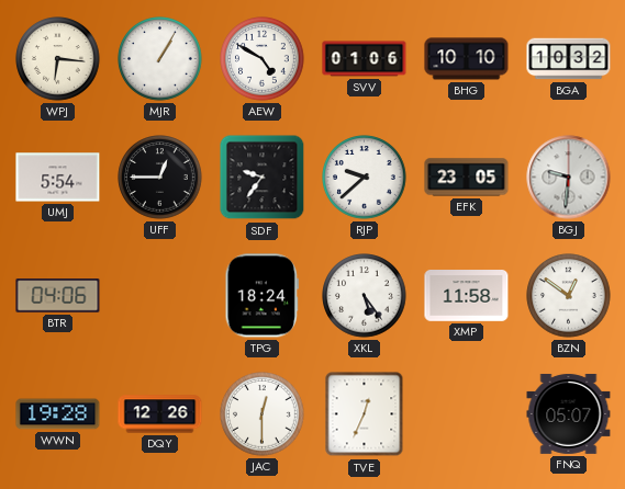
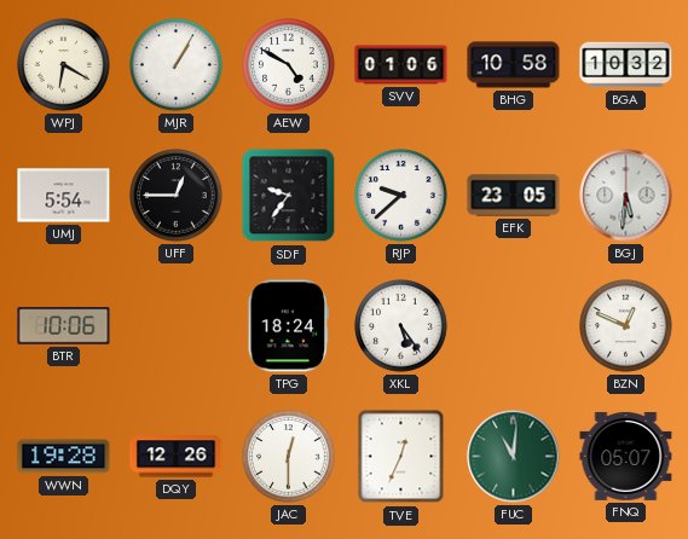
WPJ: 6:16 -> 6:20 (64, 65)
BHG: 10:10 -> 10:58 (514, 65)
BGJ: 9:31 -> 5:31 (626, 196)
BTR: 04:06 -> 10:06 (64, 326)
XMP: 11:58 -> none (467, 296)
BZN: 12:51 -> 12:49 (626, 326)
FUC: none -> 11:01 (514, 457)
